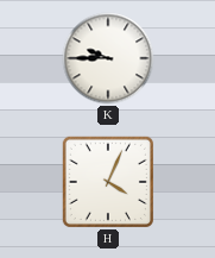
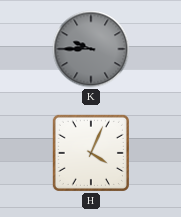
K dial: white -> grey (91, 49)
